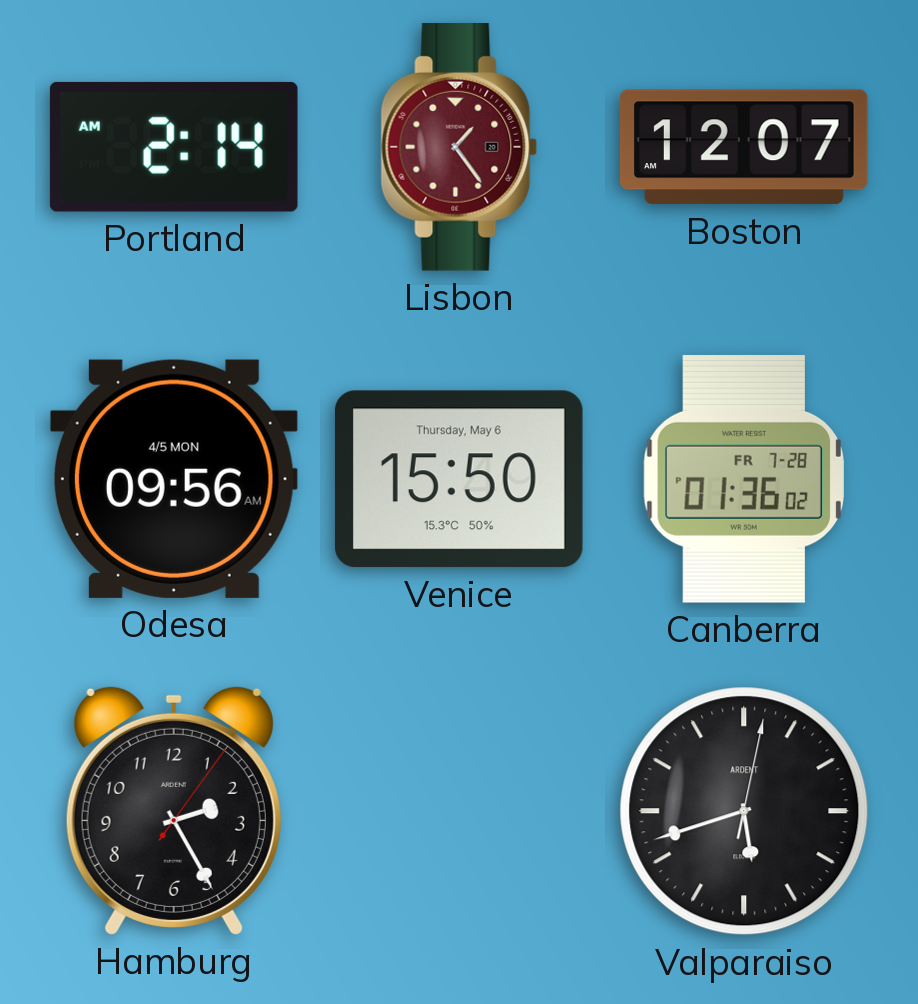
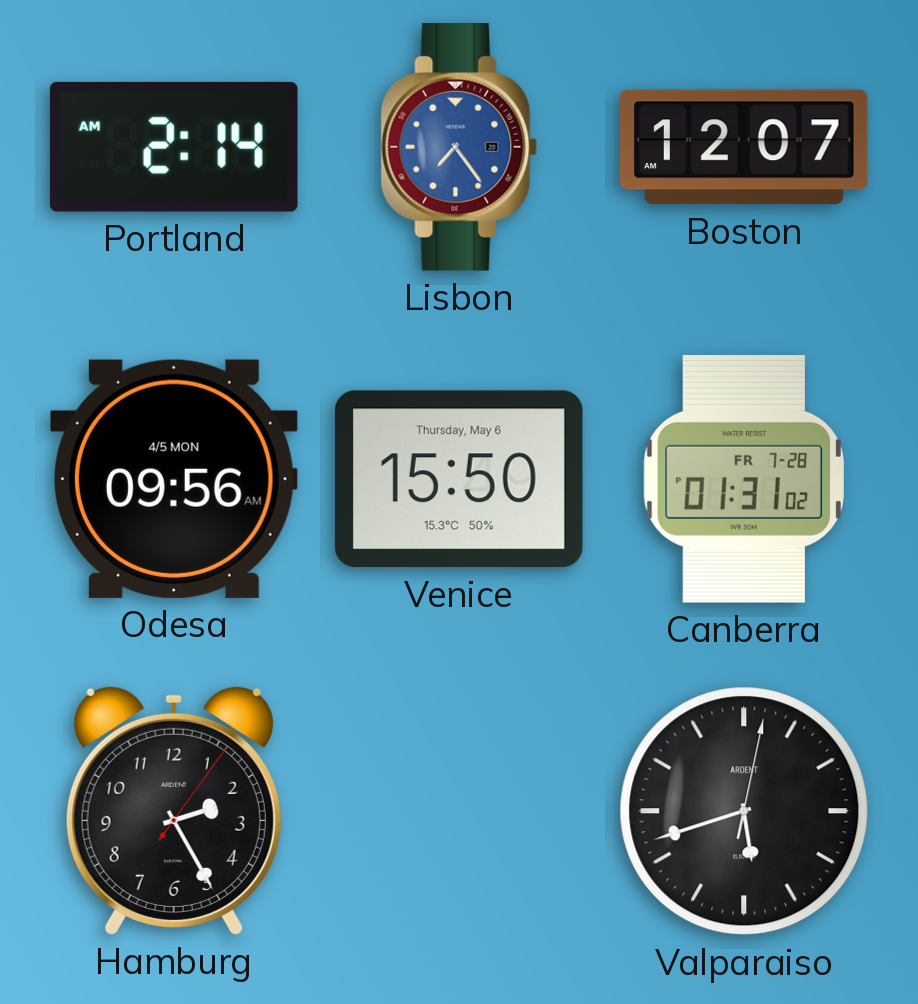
Lisbon: 1:24 -> 7:24 (459, 147)
Lisbon dial: burgundy -> blue (459, 147)
Canberra: 01:36 -> 01:31 (744, 479)
